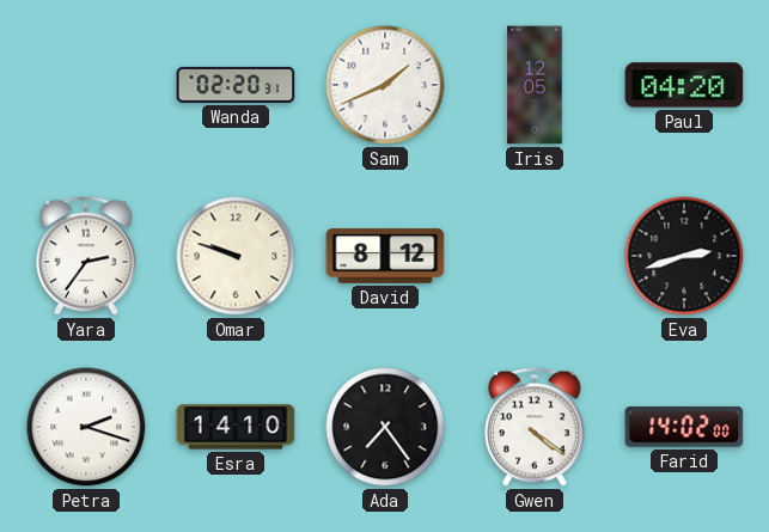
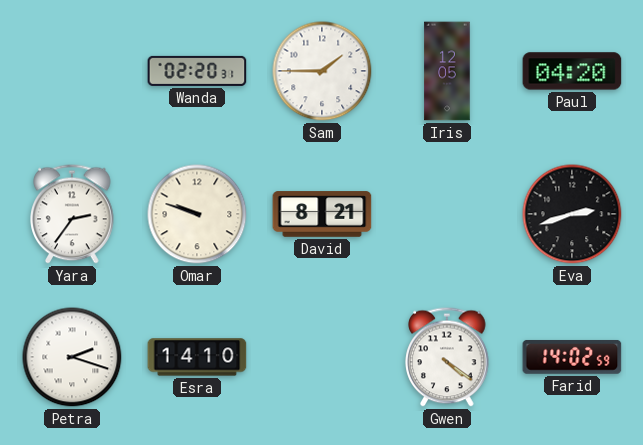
Sam: 1:41 -> 1:45 (322, 71)
David: 8:12 -> 8:21 (322, 214)
Ada: 7:24 -> none (385, 427)
Farid: 14:02:00 -> 14:02:59 (572, 357)
